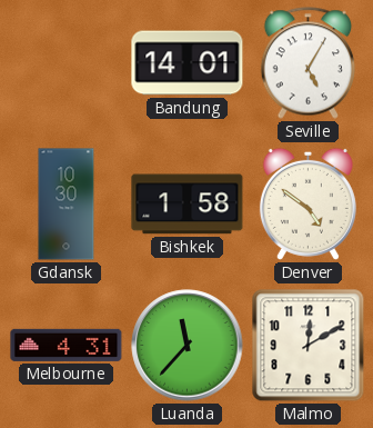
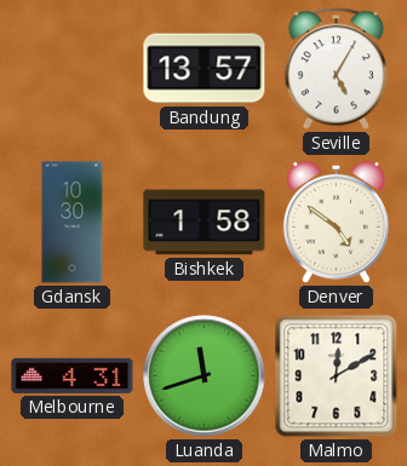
Bandung: 14:01 -> 13:57 (205, 69)
Luanda: 11:37 -> 11:42 (205, 376)
